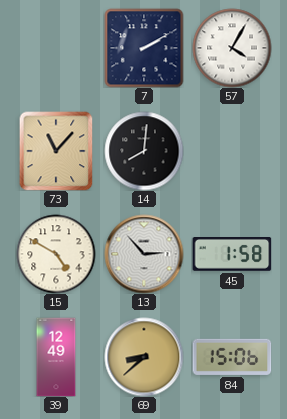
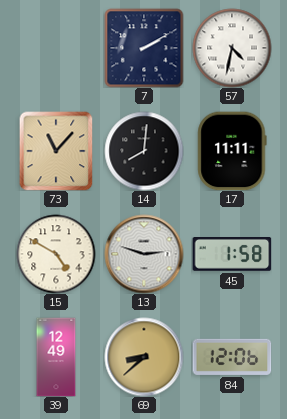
57: 4:05 -> 4:32 (232, 48)
17: none -> 11:11 (232, 151)
13: 2:53 -> 2:48 (144, 254)
84: 15:06 -> 12:06 (232, 357)
